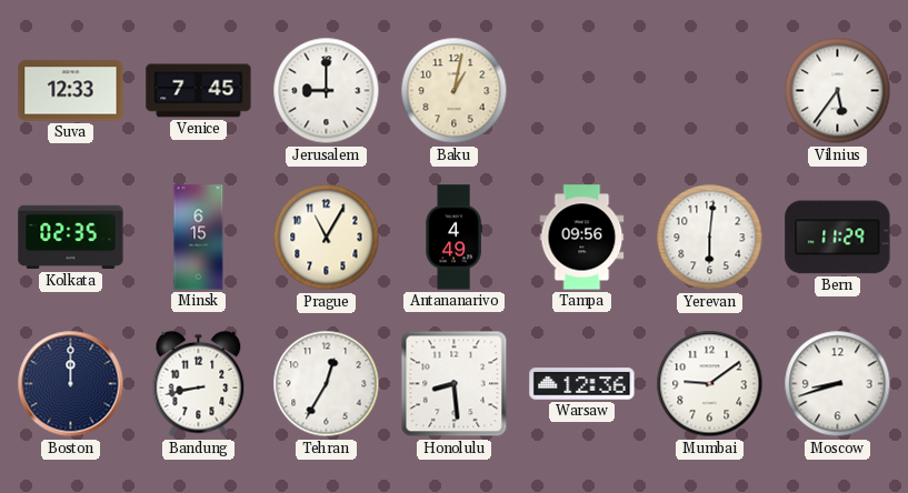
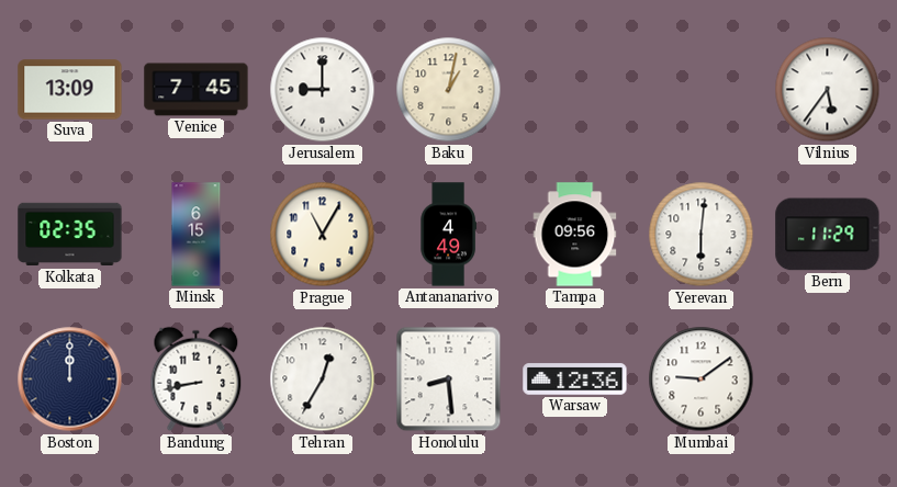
Suva: 12:33 -> 13:09 (70, 90)
Moscow: 8:42 -> none (838, 384)
